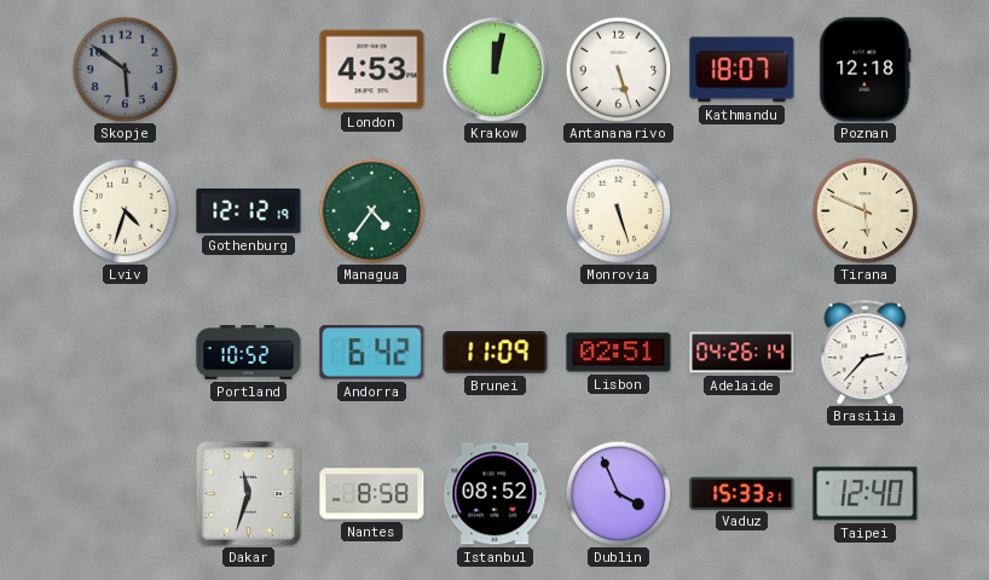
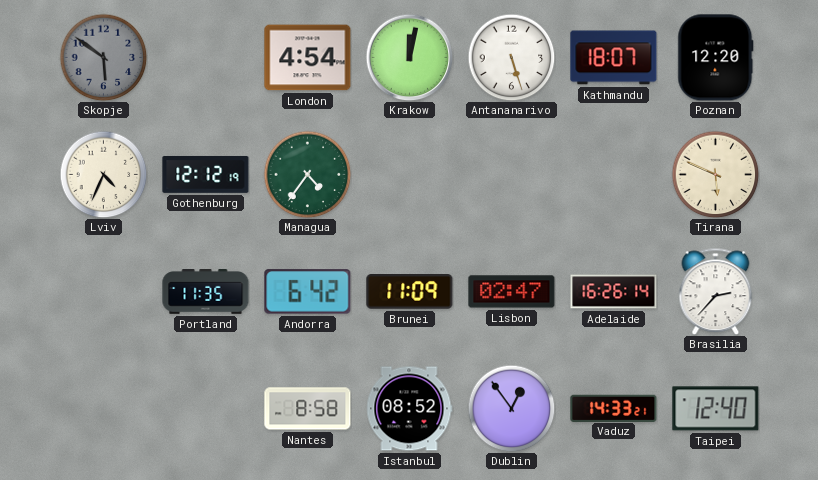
London: 4:53 -> 4:54 (308, 58)
Poznan: 12:18 -> 12:20 (716, 58)
Lviv: 4:33 -> 4:34 (103, 174)
Monrovia: 5:27 -> none (618, 210)
Portland: 10:52 -> 11:35 (206, 292)
Lisbon: 02:51 -> 02:47 (512, 292)
Adelaide: 04:26 -> 16:26 (614, 292)
Dakar: 11:33 -> none (249, 494)
Dublin: 3:56 -> 12:54 (511, 408)
Vaduz: 15:33 -> 14:33 (614, 408)
